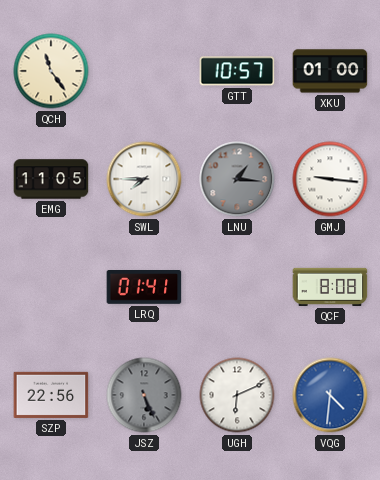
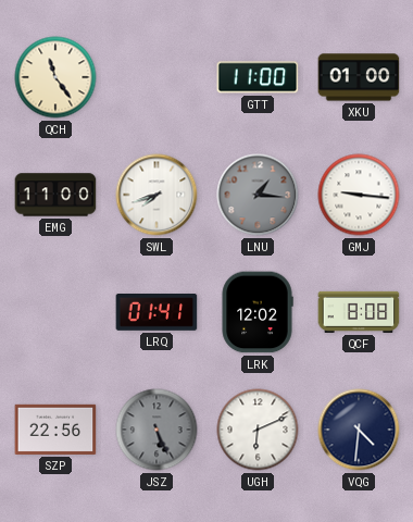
GTT: 10:57 -> 11:00 (258, 77)
EMG: 11:05 -> 11:00 (55, 195)
SWL: 7:45 -> 7:42 (157, 195)
LRK: none -> 12:02 (258, 312)
VQG dial: blue -> navy (359, 430)
